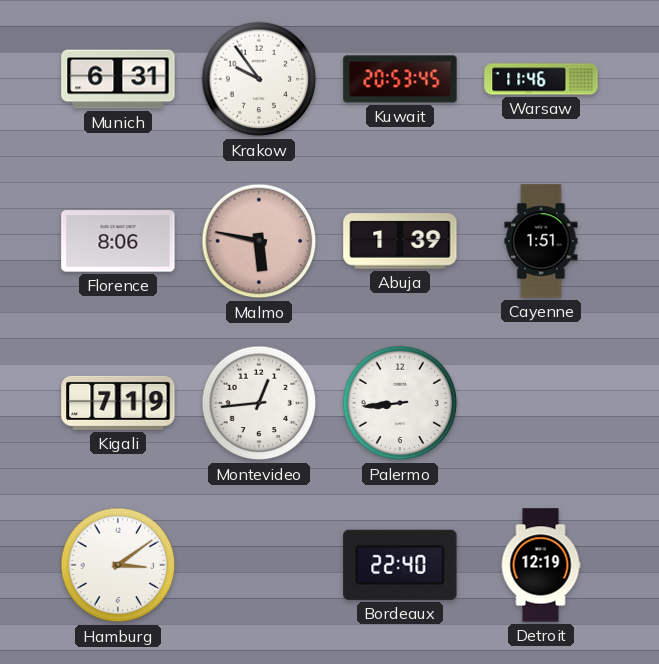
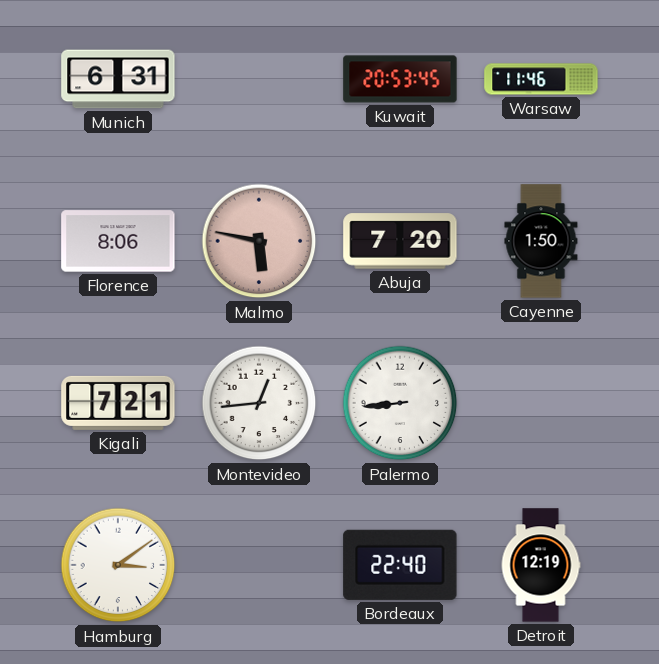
Krakow: 9:54 -> none (259, 79)
Abuja: 1:39 -> 7:20 (400, 241)
Cayenne: 1:51 -> 1:50 (541, 241)
Kigali: 7:19 -> 7:21 (118, 403)
